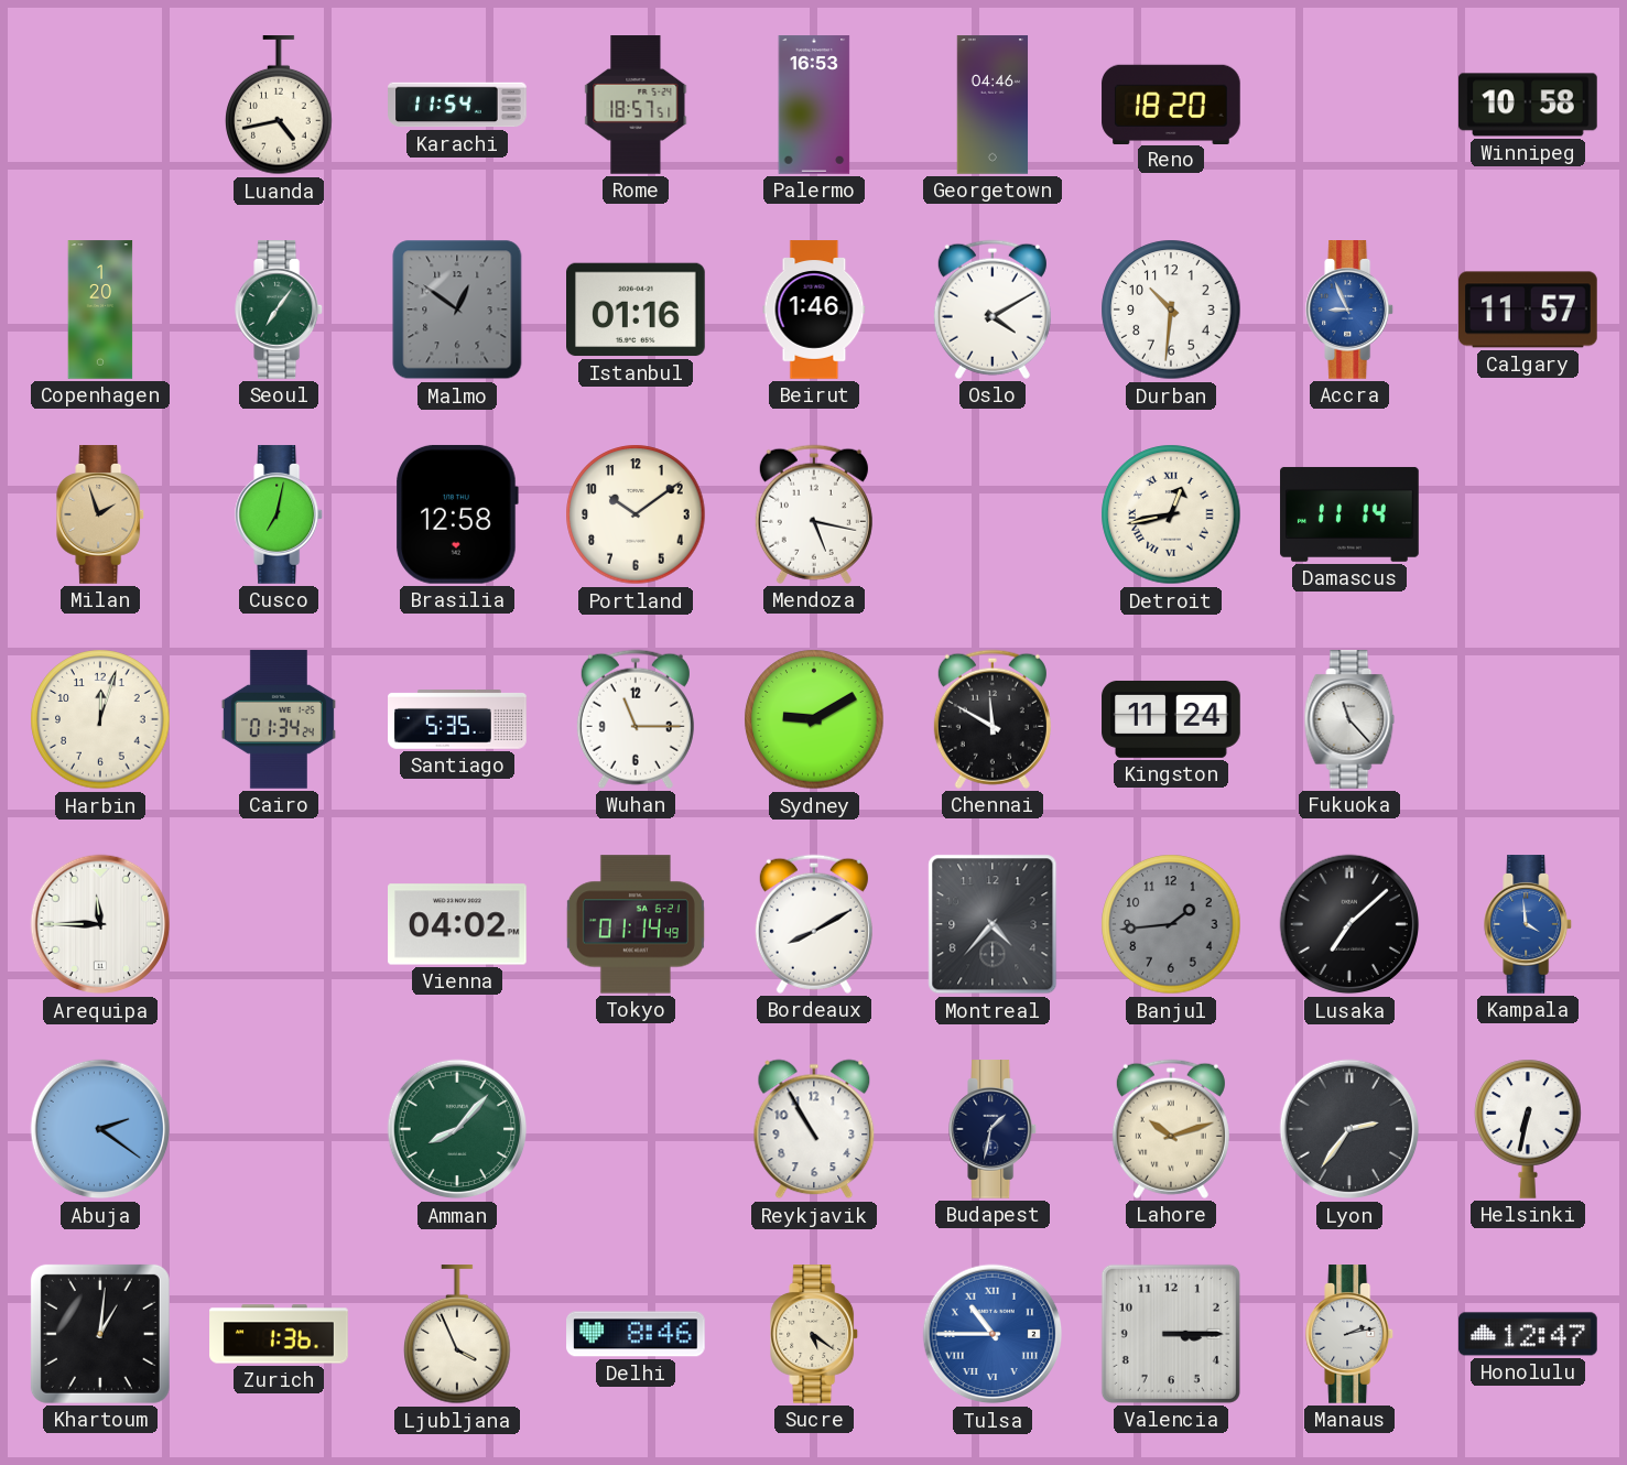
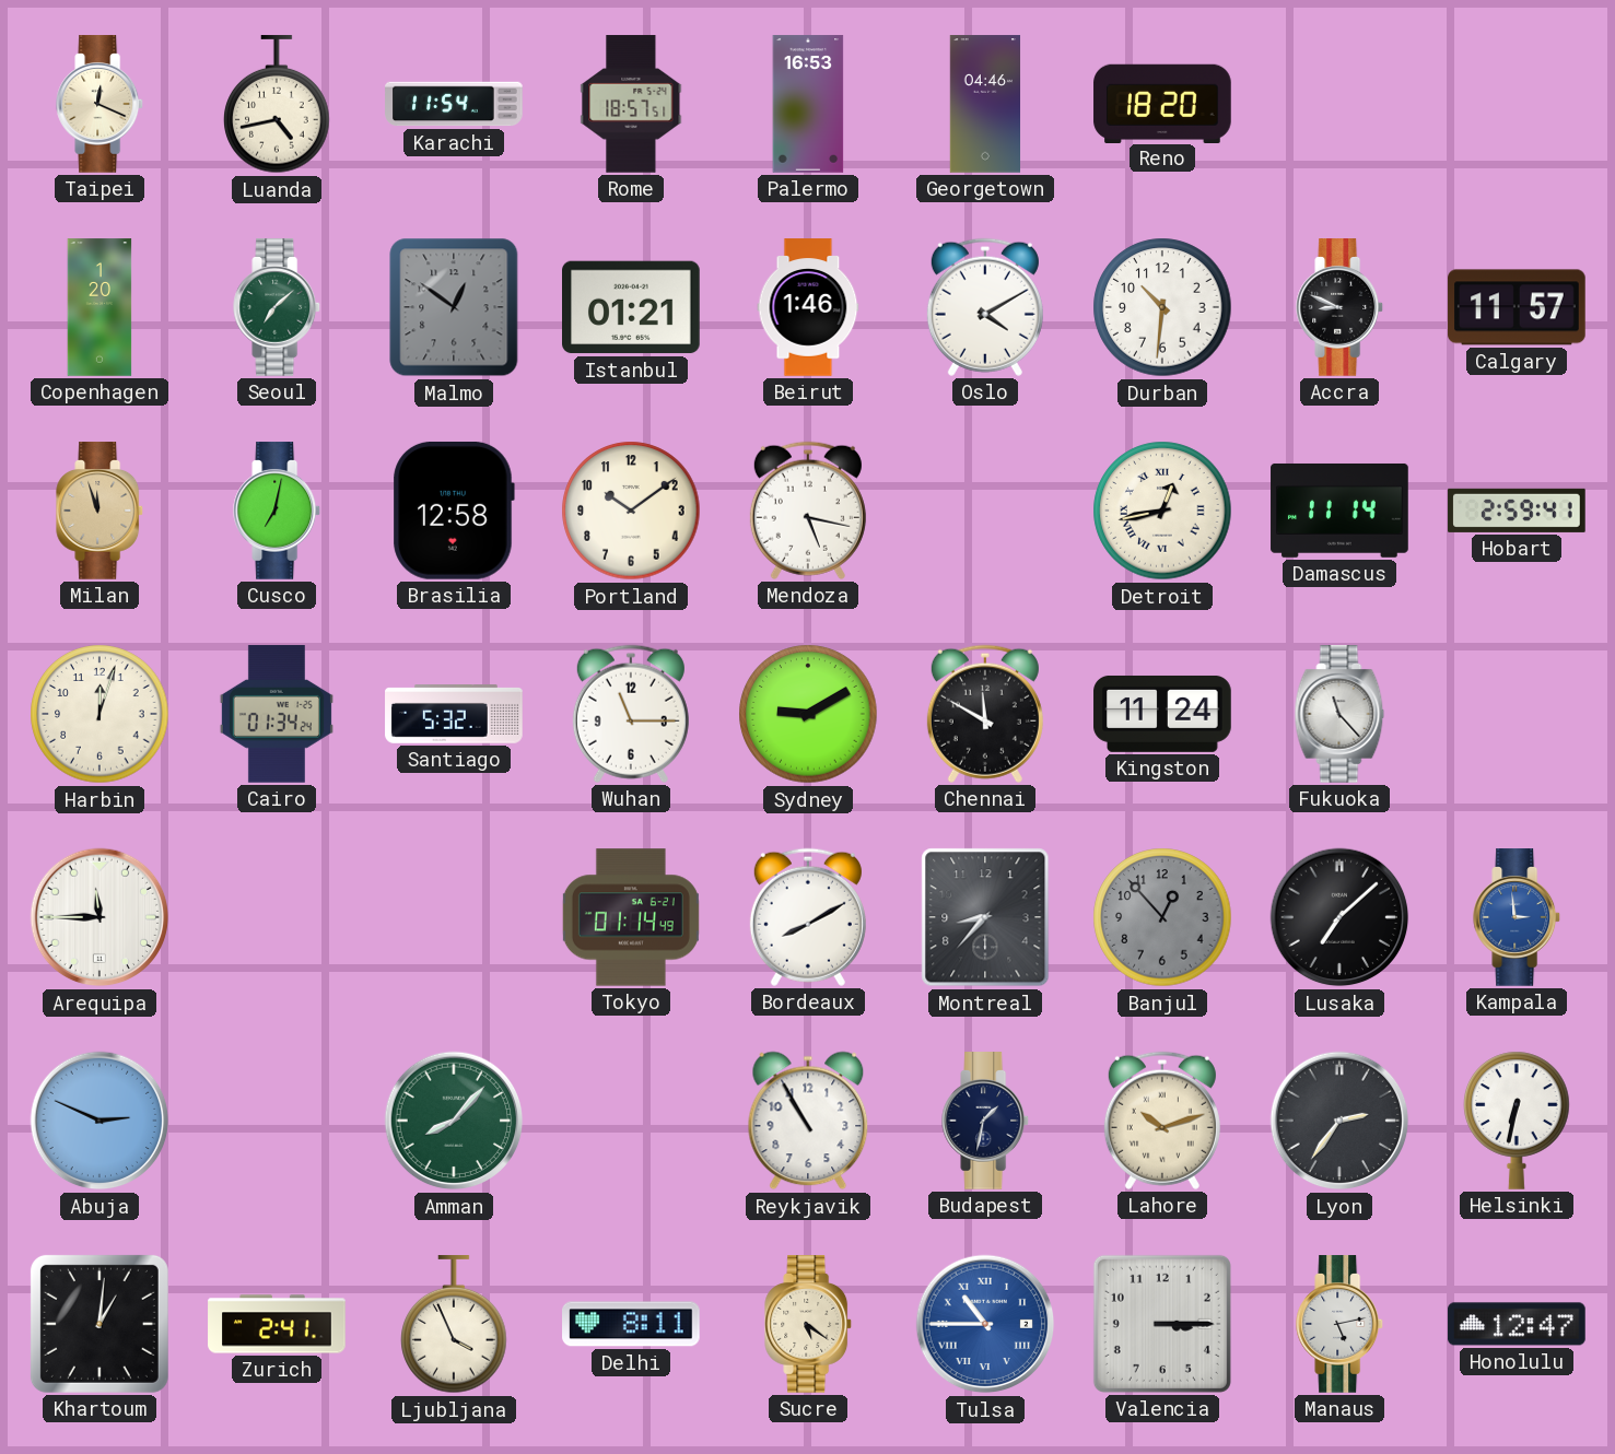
Taipei: none -> 12:19 (101, 104)
Winnipeg: 10:58 -> none (1528, 105)
Seoul: 7:06 -> 7:08 (278, 307)
Istanbul: 01:16 -> 01:21 (632, 307)
Accra: 8:56 -> 8:49 (1341, 307)
Accra dial: blue -> black (1341, 307)
Milan: 1:57 -> 11:57 (101, 511)
Hobart: none -> 2:59 (1517, 511)
Santiago: 5:35 -> 5:32 (454, 715)
Vienna: 04:02 -> none (458, 924)
Montreal: 4:37 -> 8:37 (985, 917)
Banjul: 1:44 -> 12:53 (1162, 917)
Kampala: 3:59 -> 2:59 (1518, 917)
Abuja: 2:21 -> 2:49 (100, 1121)
Zurich: 1:36 -> 2:41 (277, 1324)
Delhi: 8:46 -> 8:11 (631, 1324)
Manaus: 2:13 -> 5:13 (1341, 1324)
